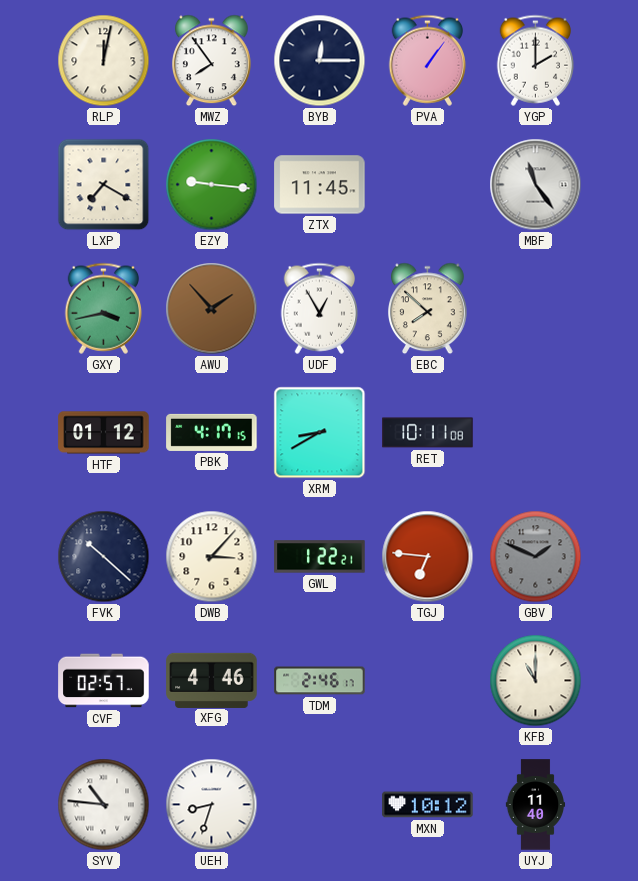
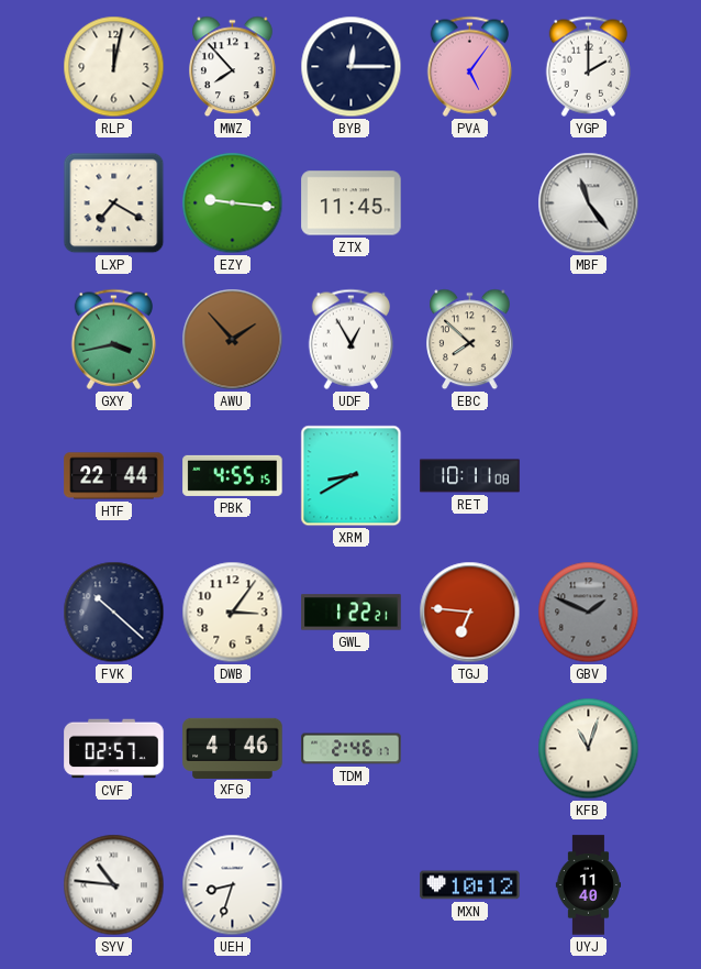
MWZ: 7:54 -> 7:53 (233, 67)
PVA: 1:06 -> 5:06 (470, 66)
HTF: 01:12 -> 22:44 (114, 476)
PBK: 4:17 -> 4:55 (233, 475)
DWB: 3:07 -> 3:06 (233, 613)
KFB: 11:00 -> 11:03 (589, 749)
